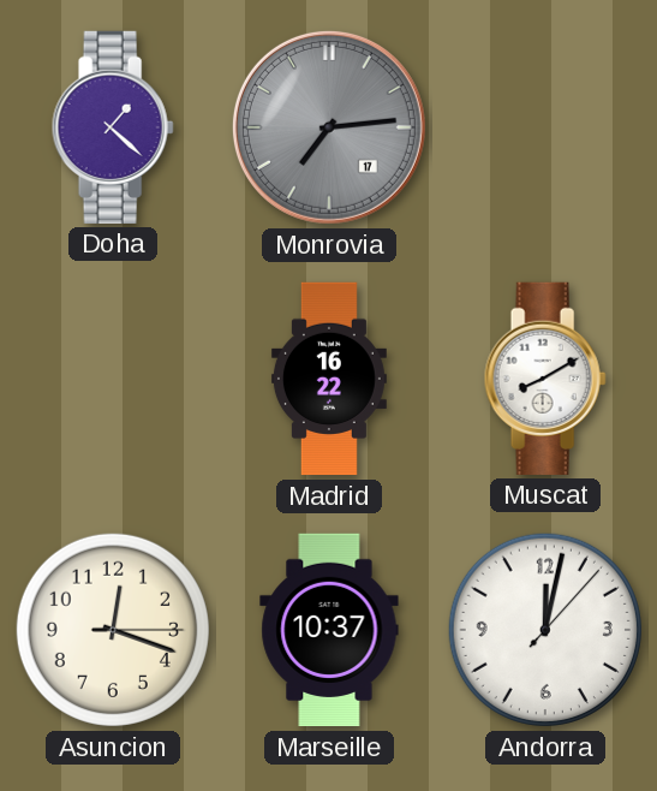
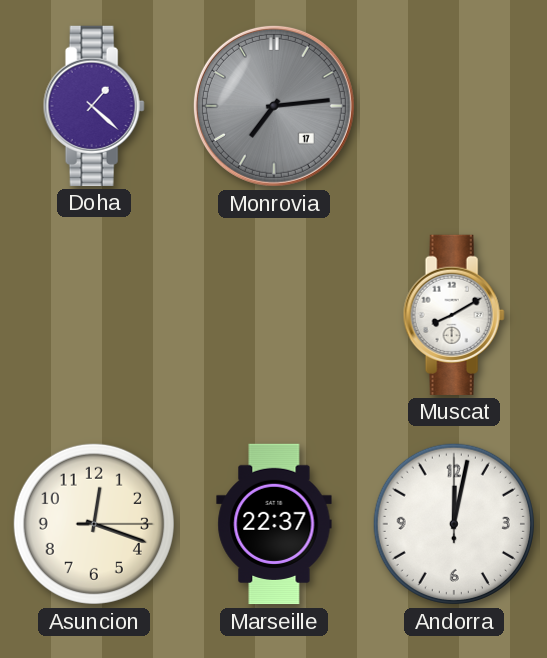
Madrid: 16:22 -> none (329, 379)
Marseille: 10:37 -> 22:37 (274, 524)
Andorra: 12:02:07 -> 12:02:00 (454, 524)
